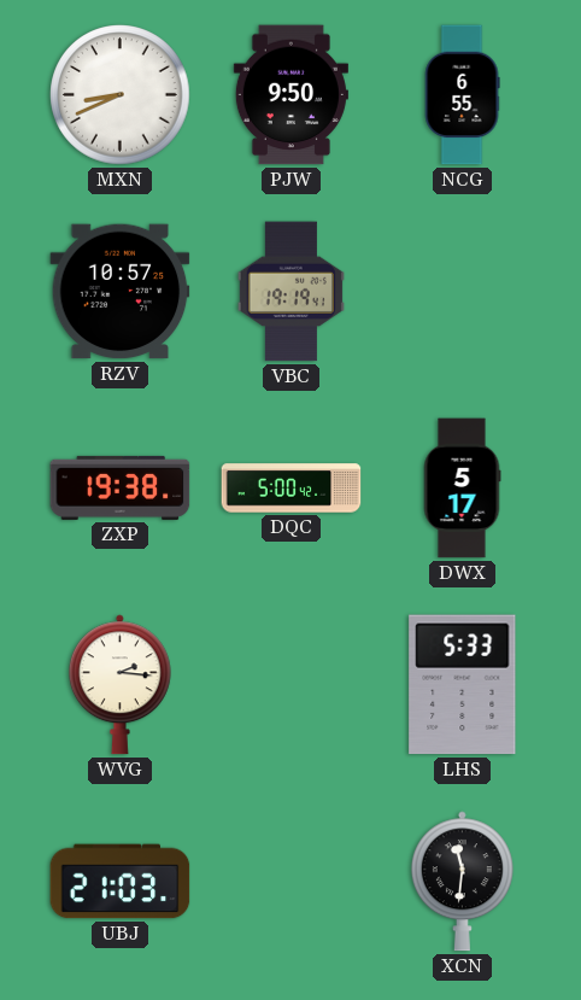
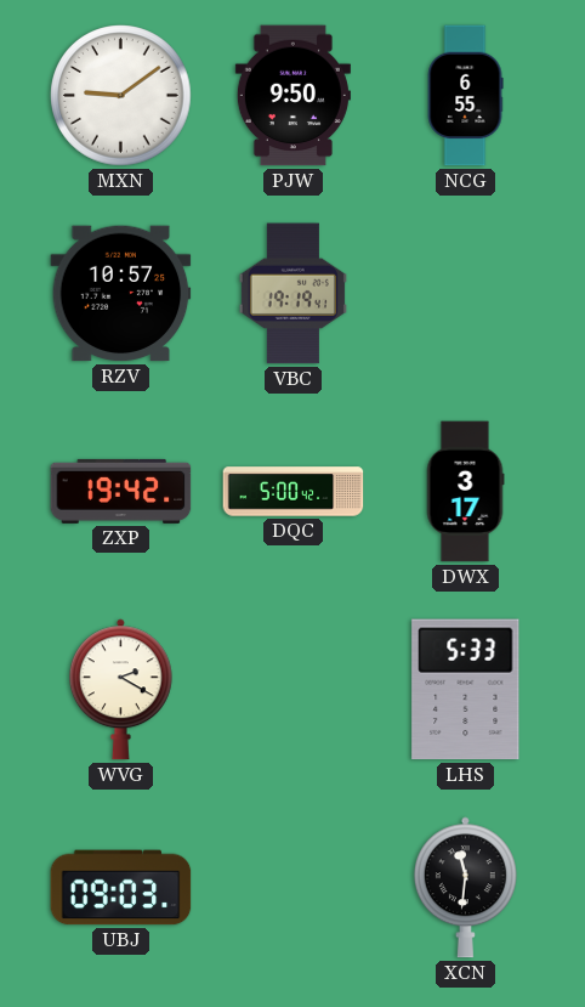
MXN: 8:41 -> 9:09 (121, 96)
ZXP: 19:38 -> 19:42 (121, 491)
DWX: 5:17 -> 3:17 (465, 492)
WVG: 2:16 -> 2:20 (120, 690)
UBJ: 21:03 -> 09:03 (121, 888)
